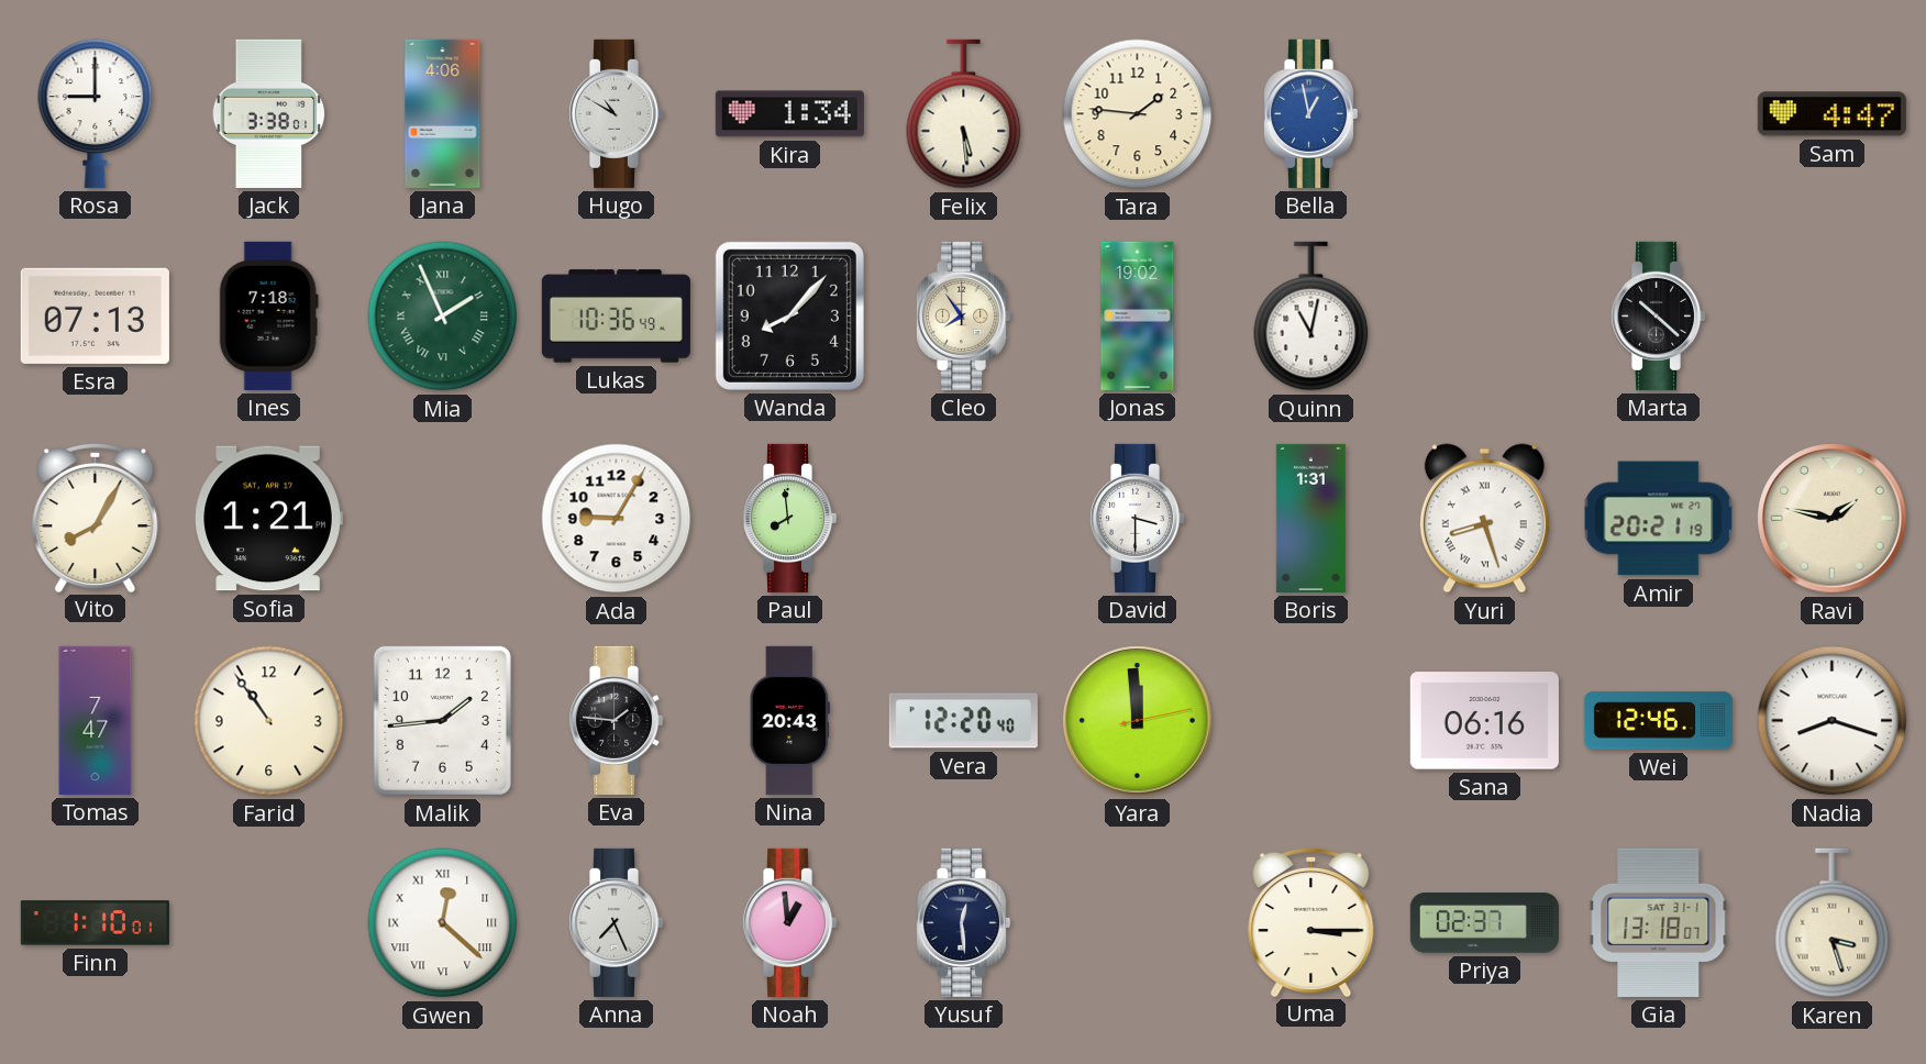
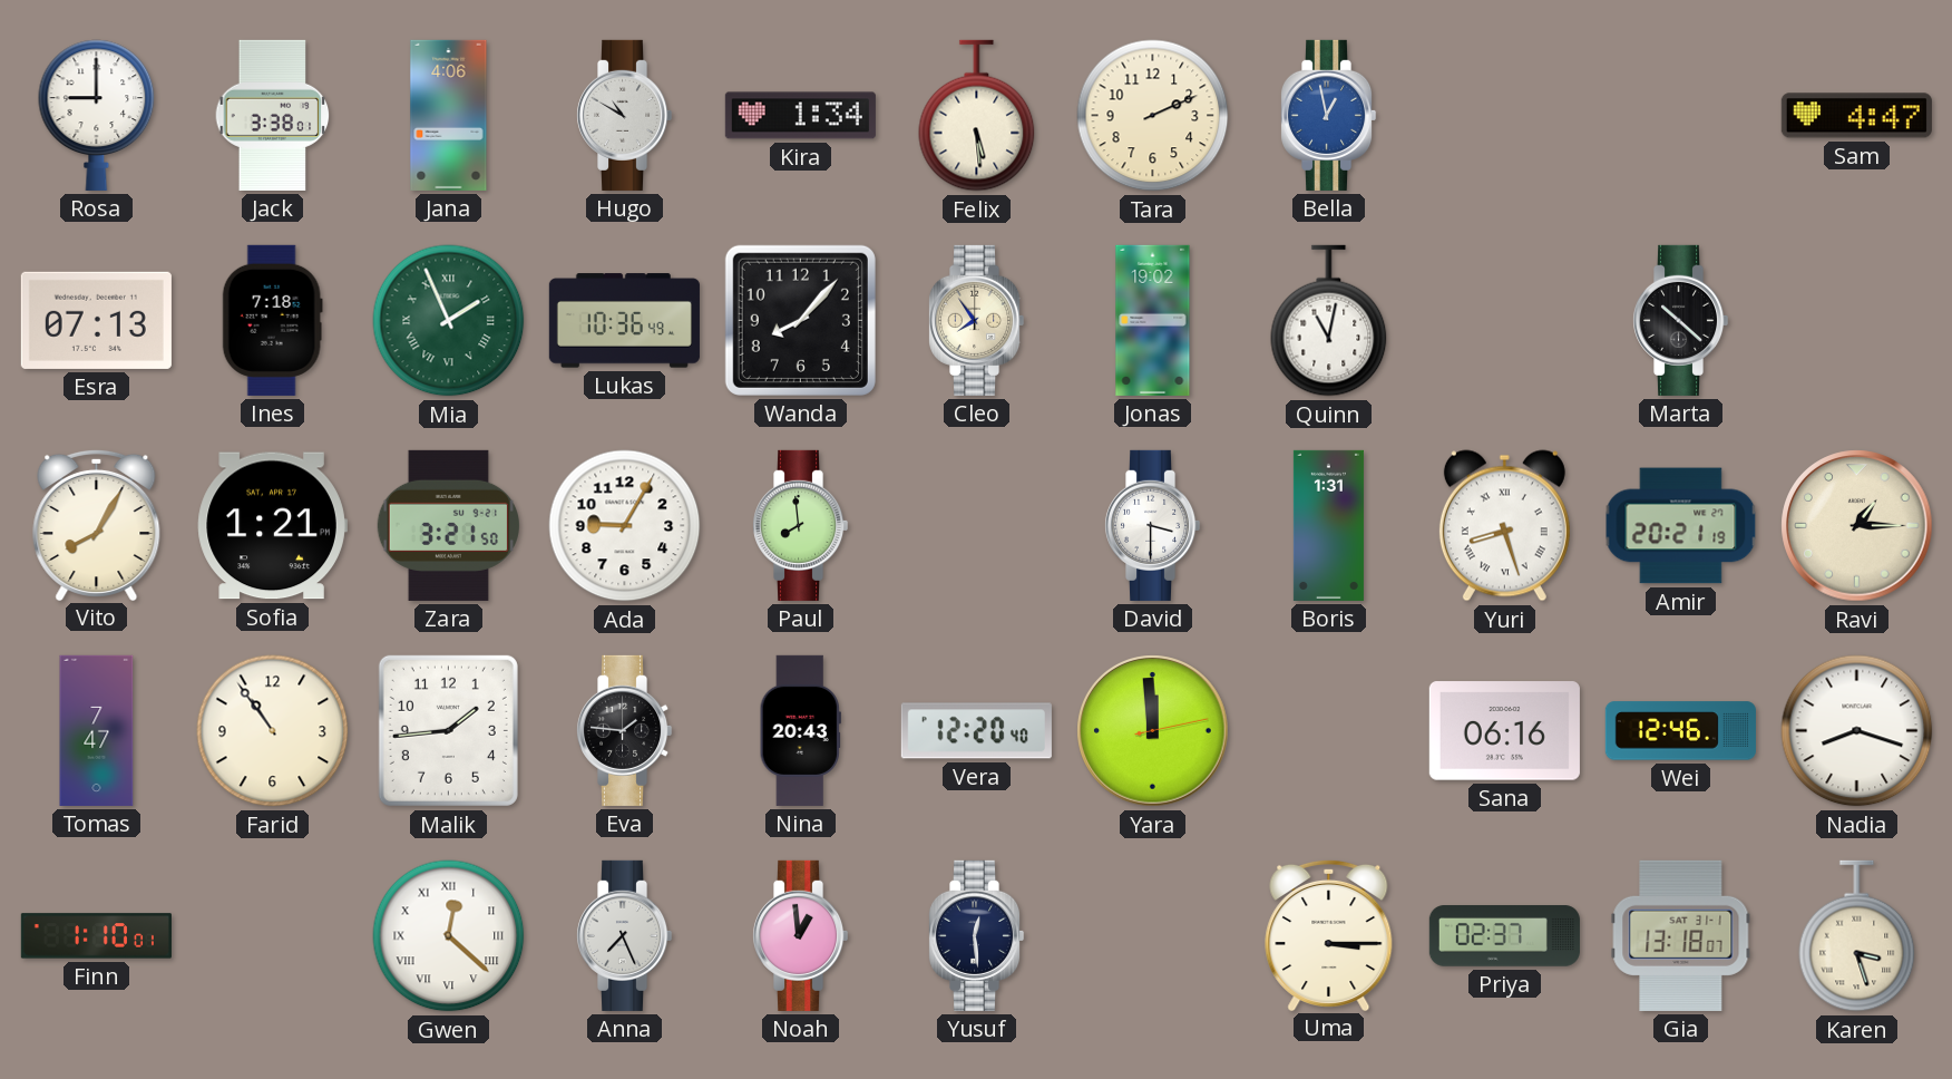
Tara: 1:46 -> 2:11 (1153, 116)
Zara: none -> 3:21 (449, 525)
Ravi: 1:47 -> 1:15 (1857, 526)
